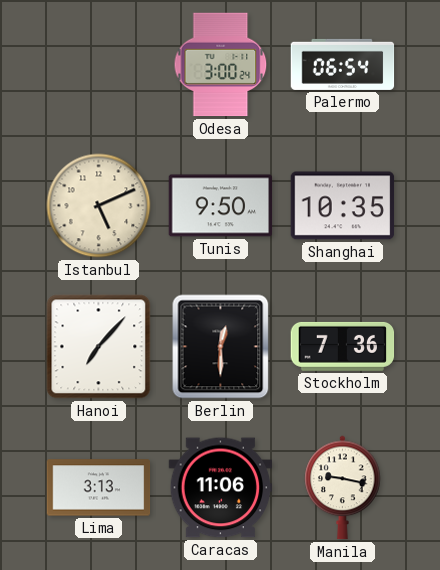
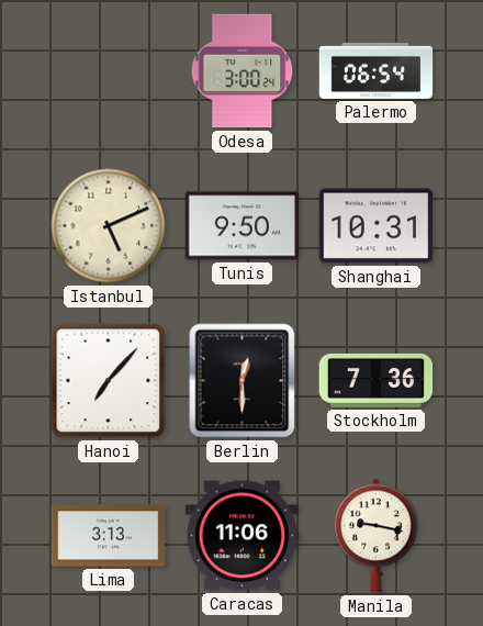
Shanghai: 10:35 -> 10:31 (377, 226)
